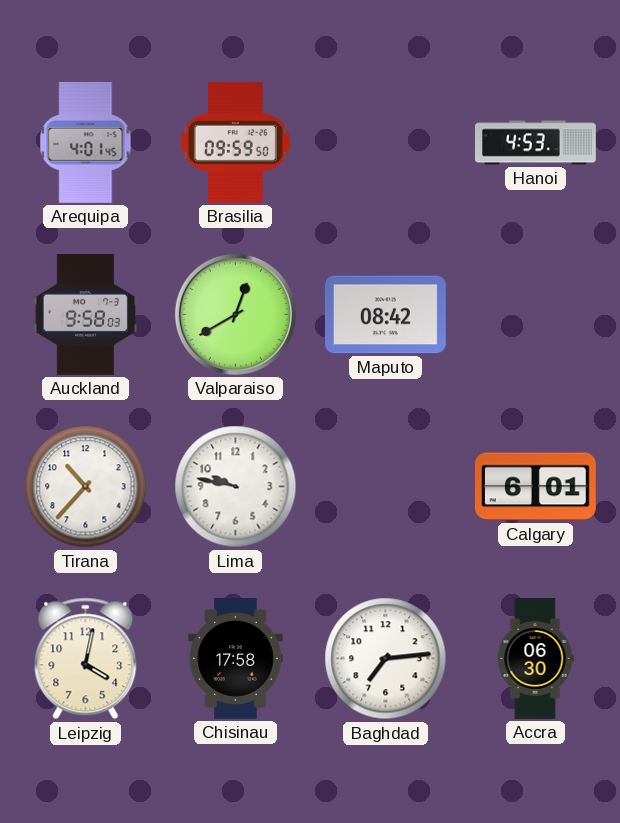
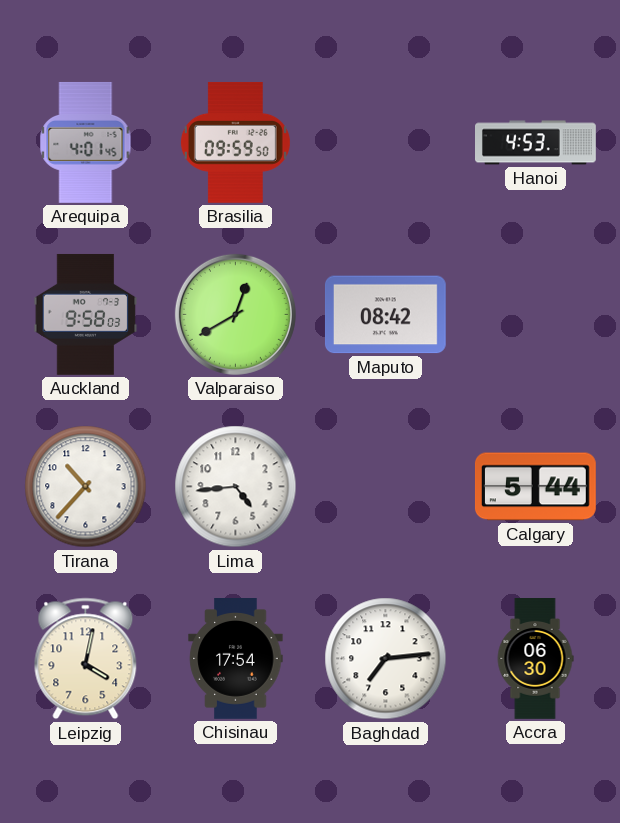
Lima: 9:47 -> 4:44 (236, 487)
Calgary: 6:01 -> 5:44 (535, 487)
Chisinau: 17:58 -> 17:54 (236, 659)
